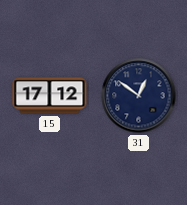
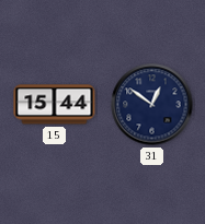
15: 17:12 -> 15:44 (55, 105)
